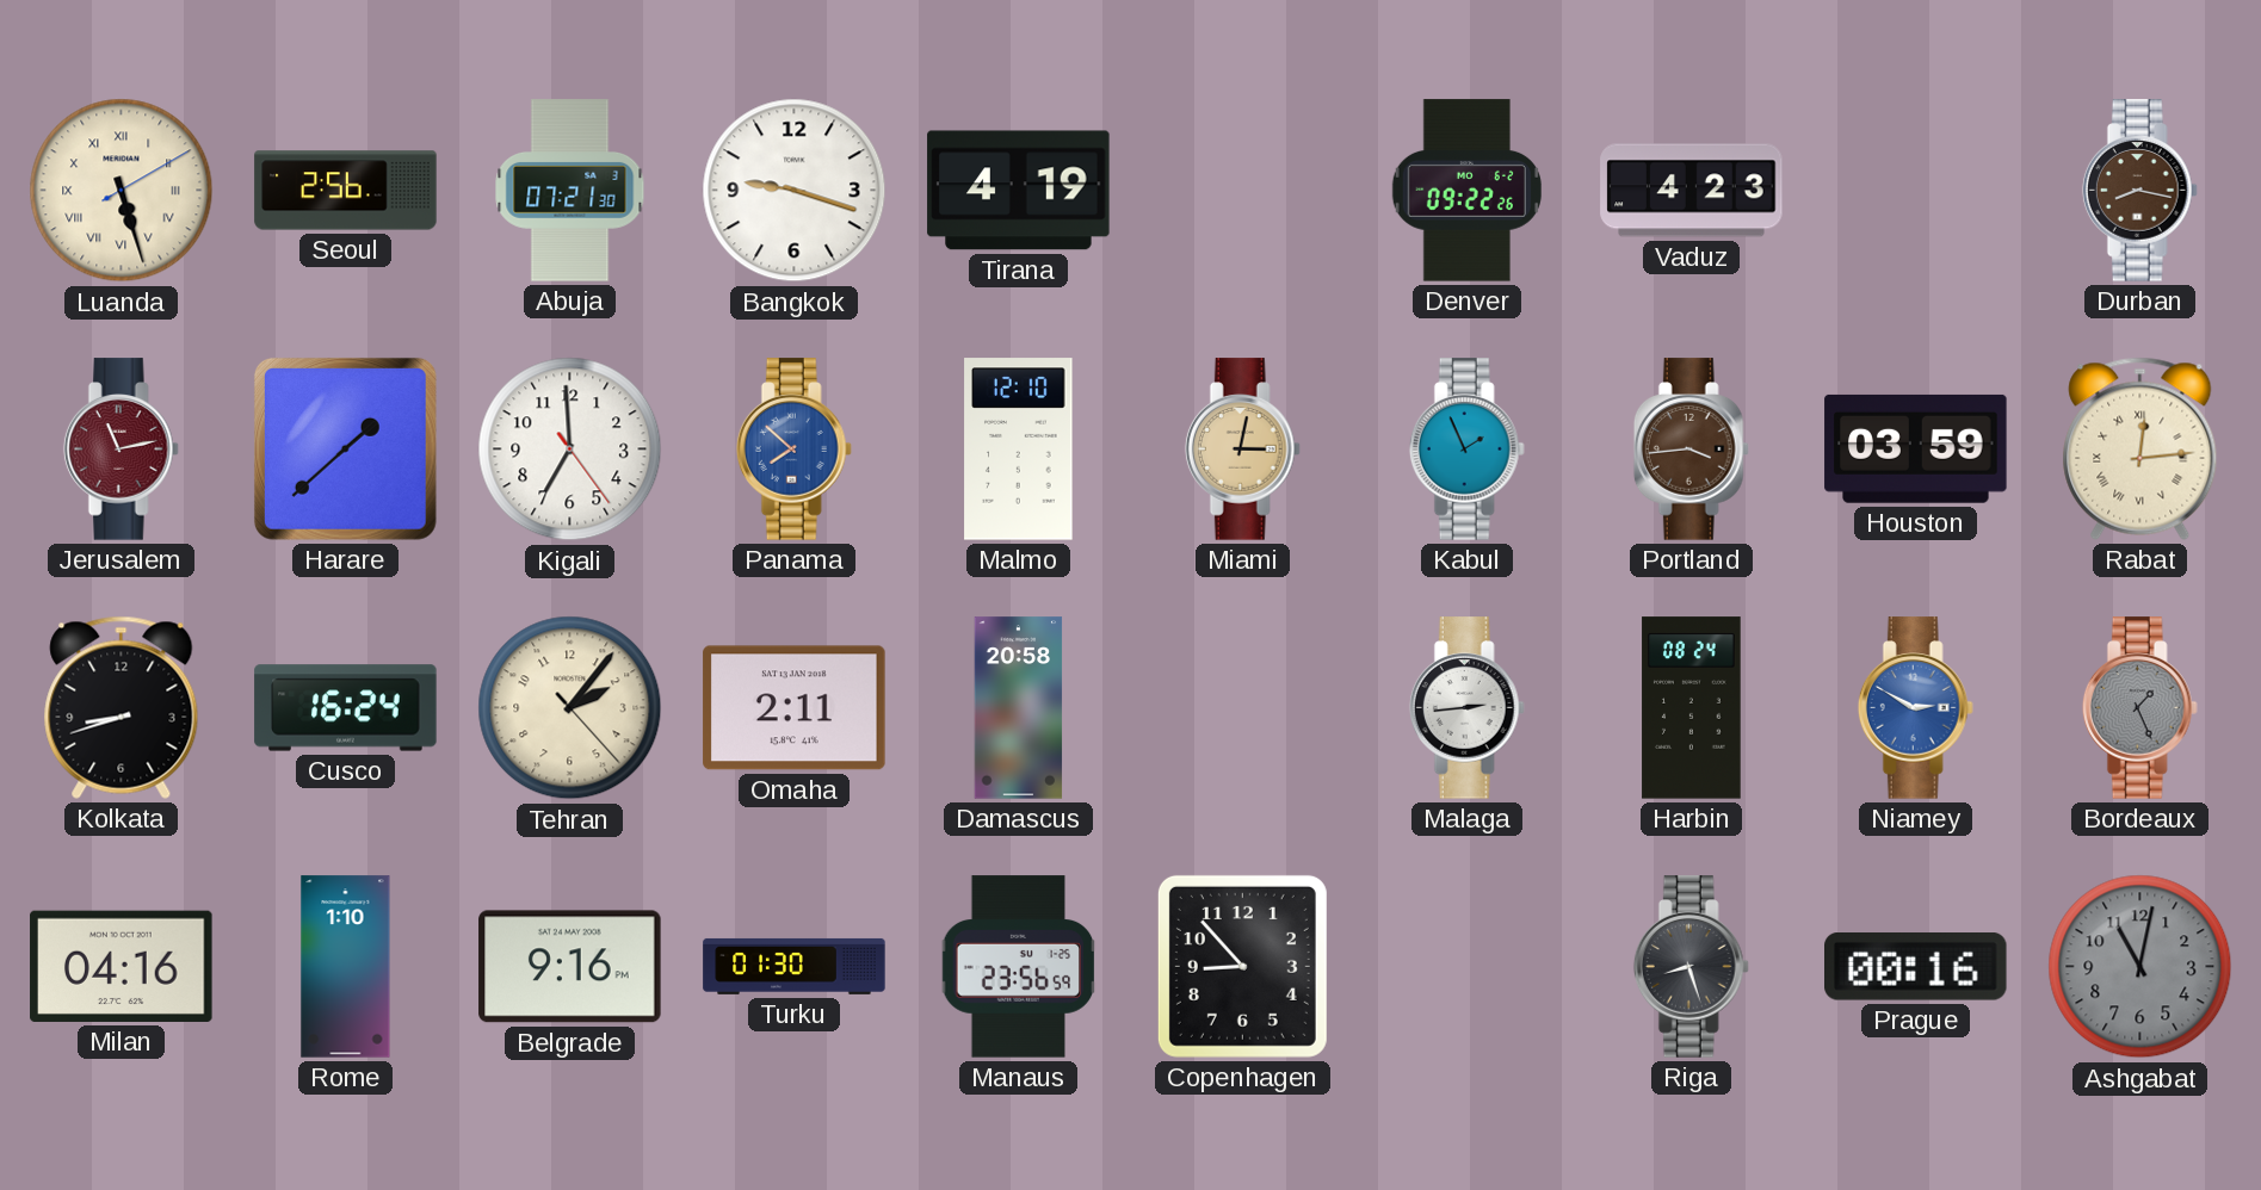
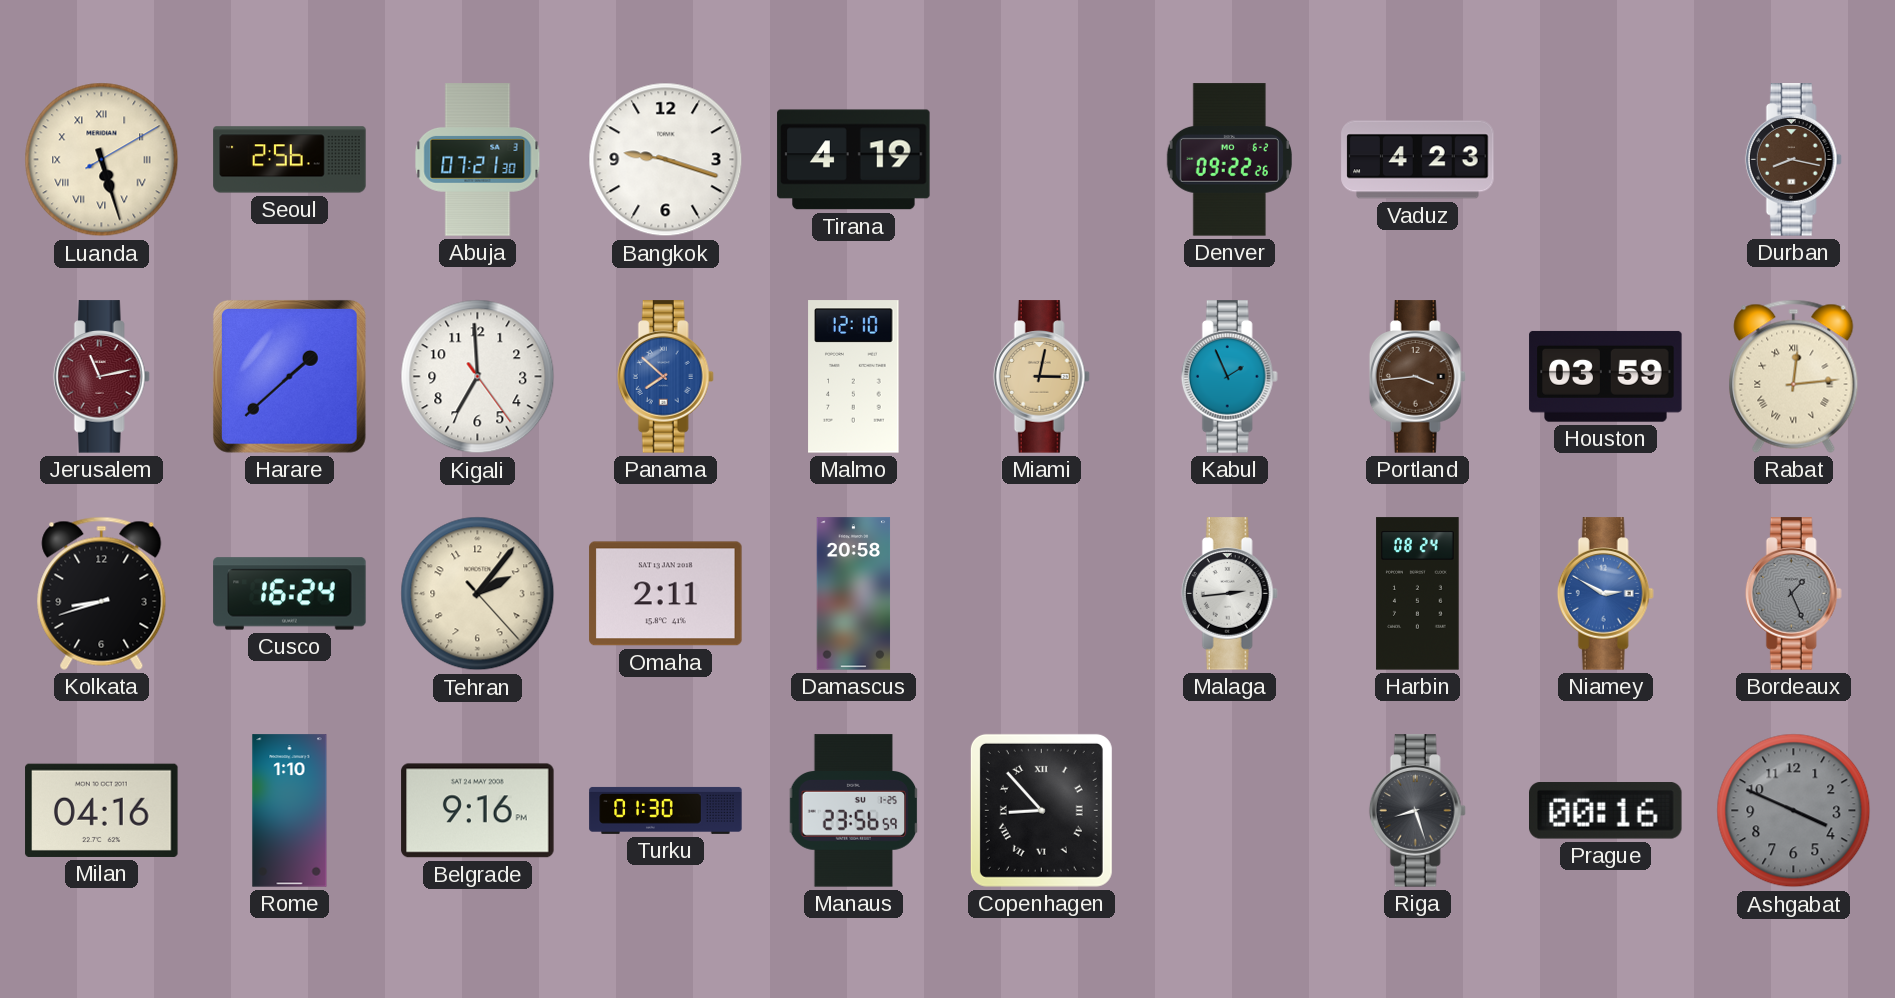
Copenhagen numerals: Arabic -> Roman (1041, 810)
Ashgabat: 11:02 -> 3:49 (1794, 811)
